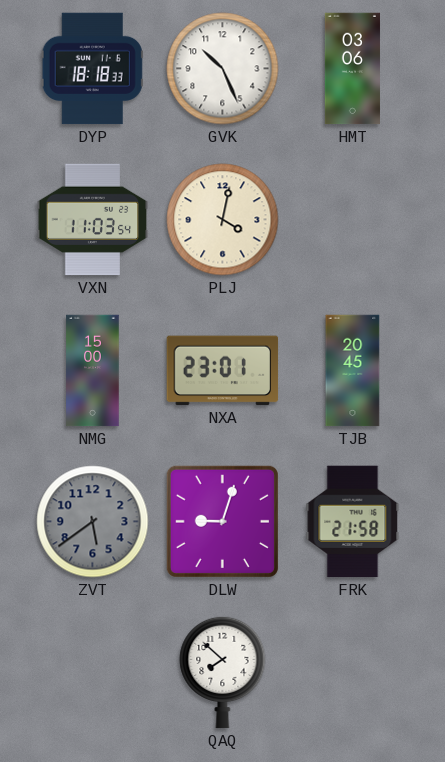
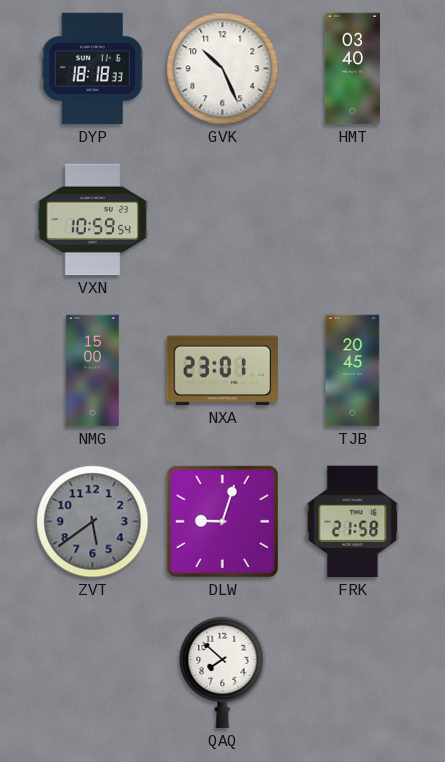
HMT: 03:06 -> 03:40 (352, 69)
VXN: 11:03 -> 10:59 (93, 220)
PLJ: 4:02 -> none (223, 220)
